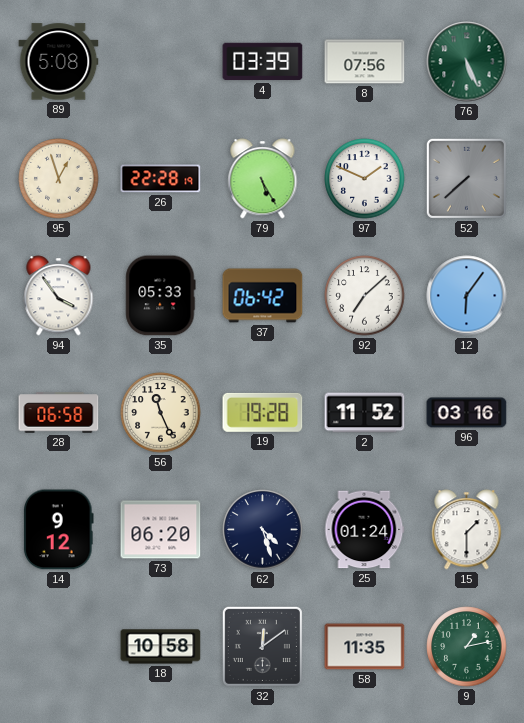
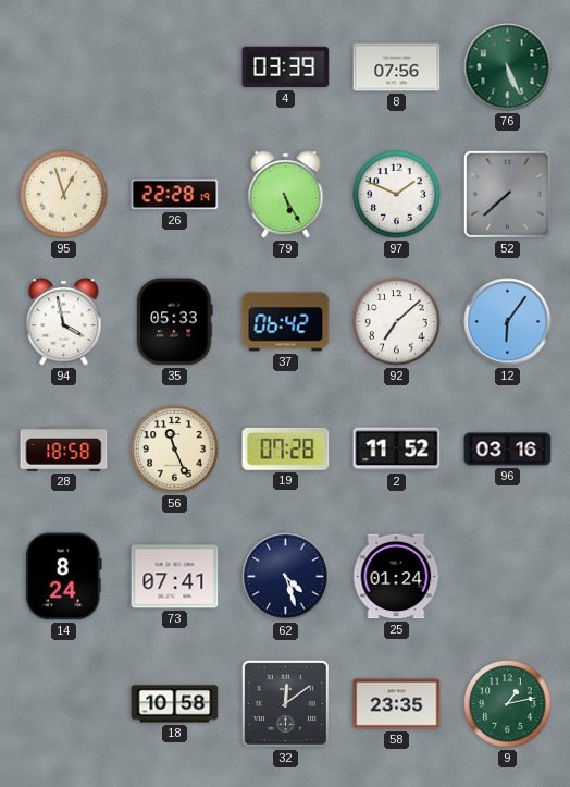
89: 5:08 -> none (59, 62)
94: 3:54 -> 3:58 (64, 322)
28: 06:58 -> 18:58 (64, 450)
19: 19:28 -> 07:28 (286, 448)
14: 9:12 -> 8:24 (64, 577)
73: 06:20 -> 07:41 (175, 577)
15: 1:30 -> none (467, 530)
58: 11:35 -> 23:35 (397, 704)
